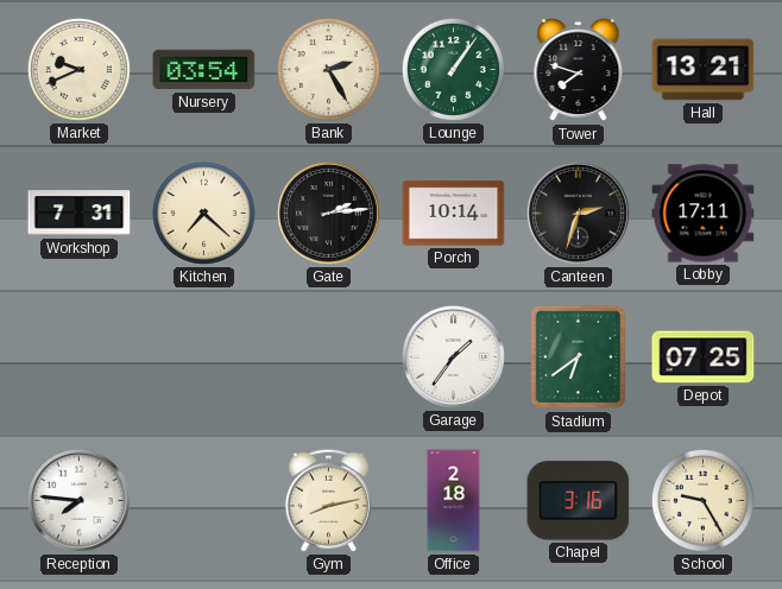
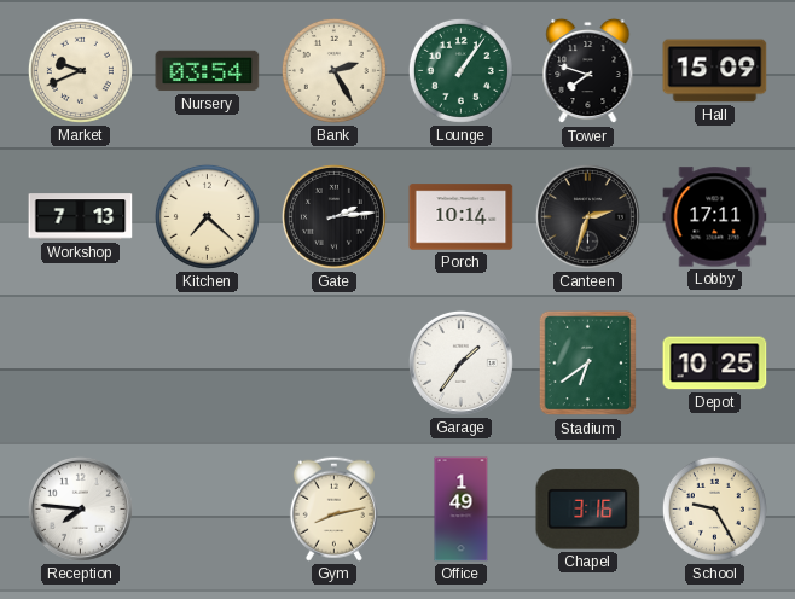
Hall: 13:21 -> 15:09 (715, 71)
Workshop: 7:31 -> 7:13 (81, 217)
Depot: 07:25 -> 10:25 (715, 364)
Office: 2:18 -> 1:49 (462, 510)
